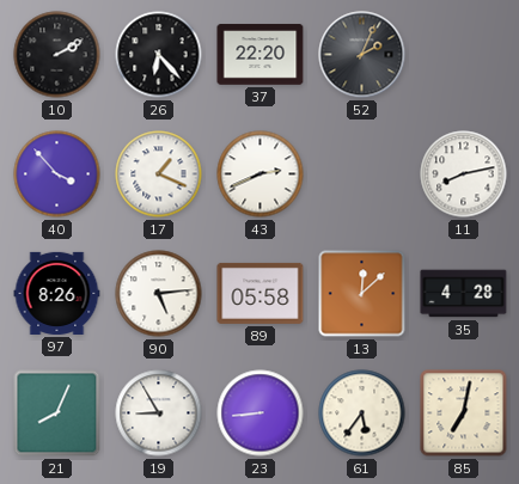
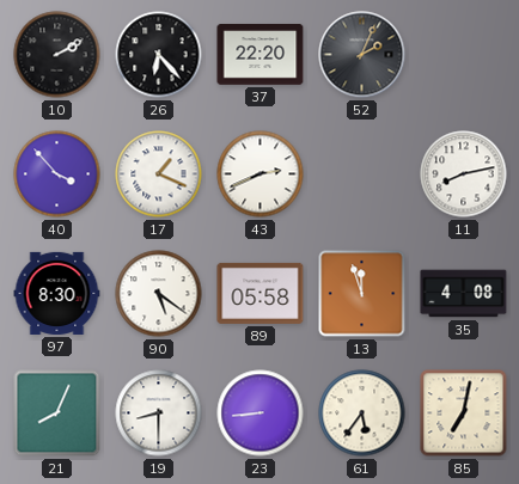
97: 8:26 -> 8:30 (57, 293)
90: 5:14 -> 5:21 (159, 294)
13: 12:08 -> 11:57 (362, 294)
35: 4:28 -> 4:08 (464, 294)
19: 8:55 -> 8:30 (159, 413)
